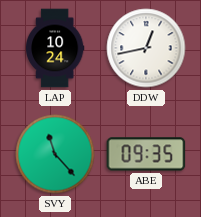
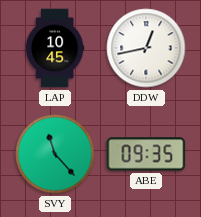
LAP: 10:24 -> 10:45 (55, 48)
